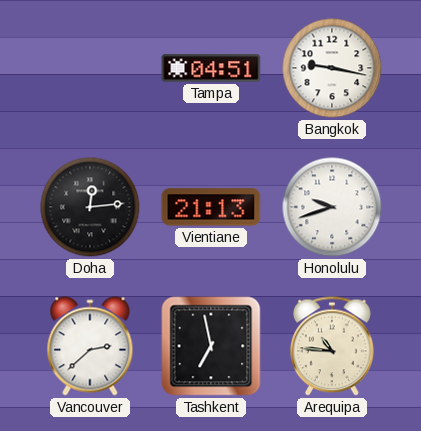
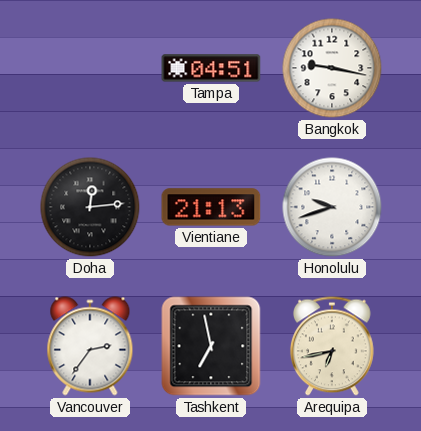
Vancouver: 2:38 -> 2:36 (90, 346)
Arequipa: 10:46 -> 6:43 (332, 346)
